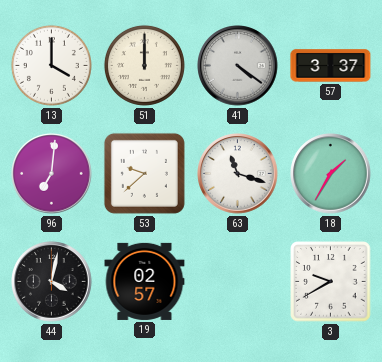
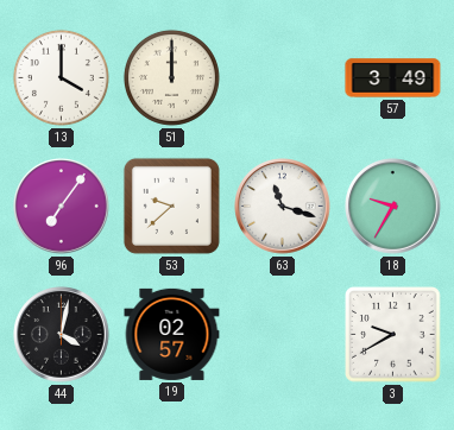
41: 4:21 -> none (238, 66)
57: 3:37 -> 3:49 (393, 78)
96: 7:01 -> 7:06 (62, 207)
18: 1:35 -> 9:35 (393, 207)
